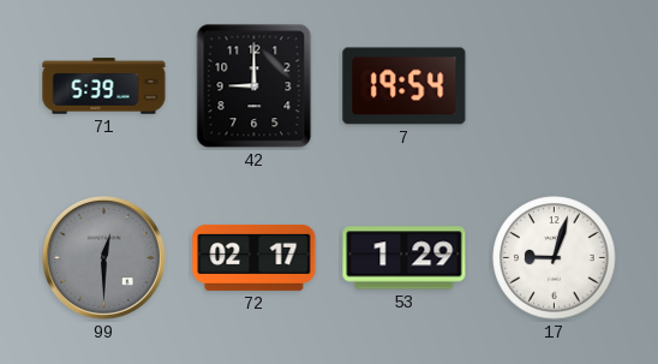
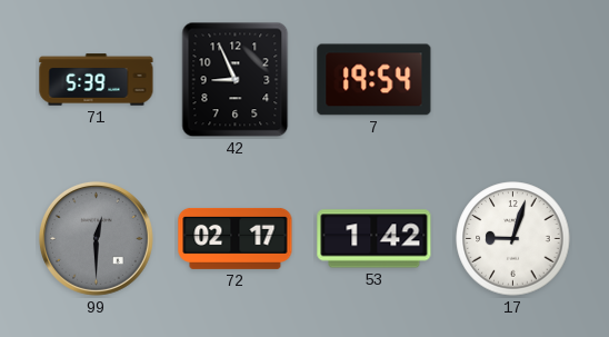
42: 9:00 -> 8:56 (236, 80)
53: 1:29 -> 1:42 (375, 239)
